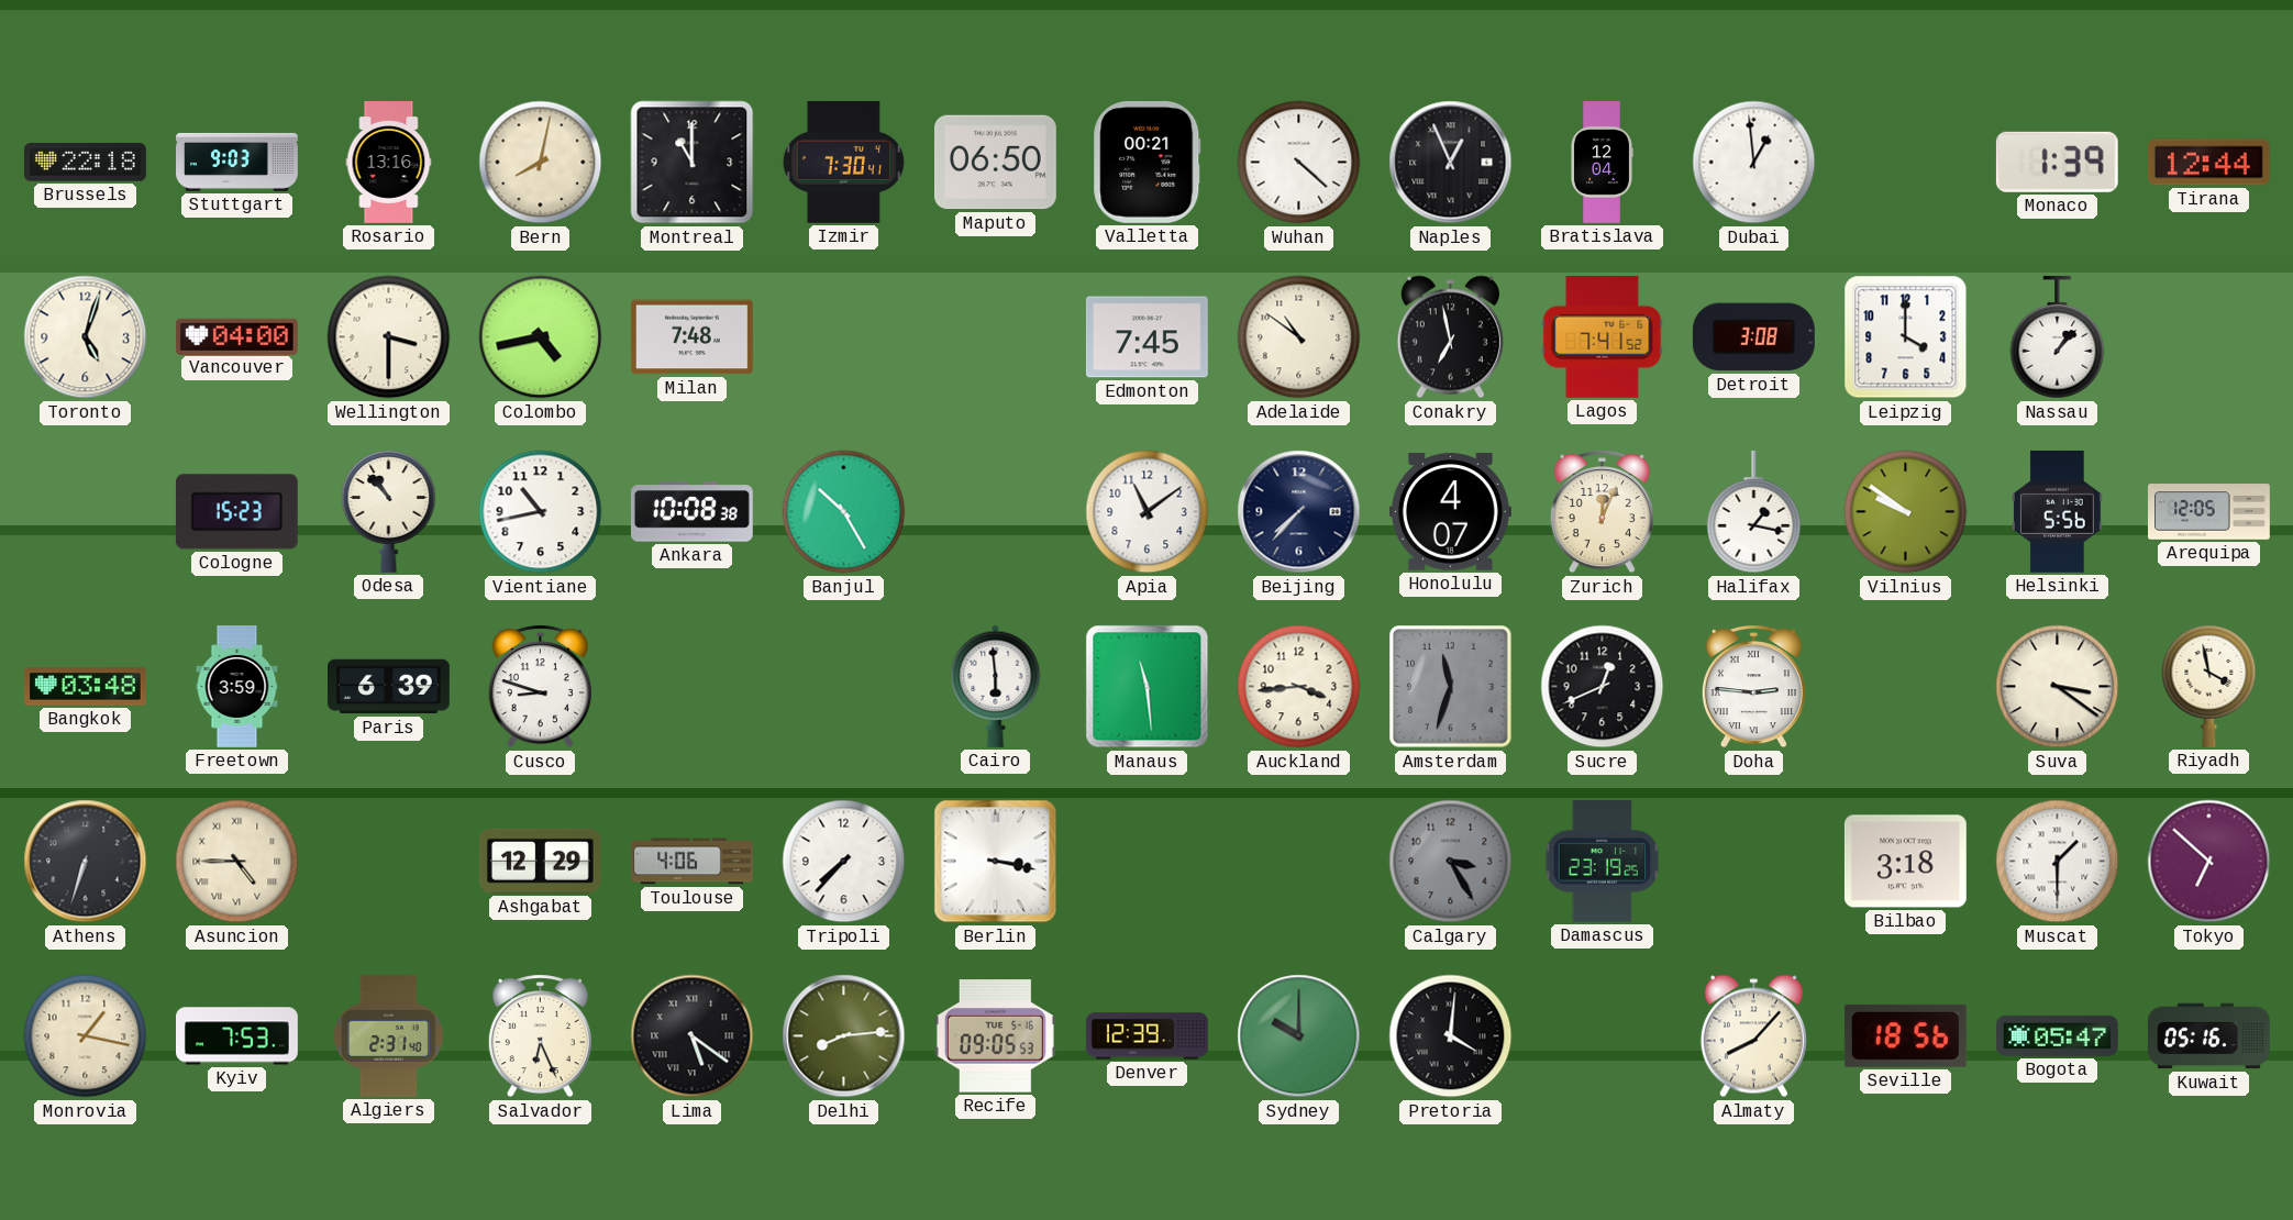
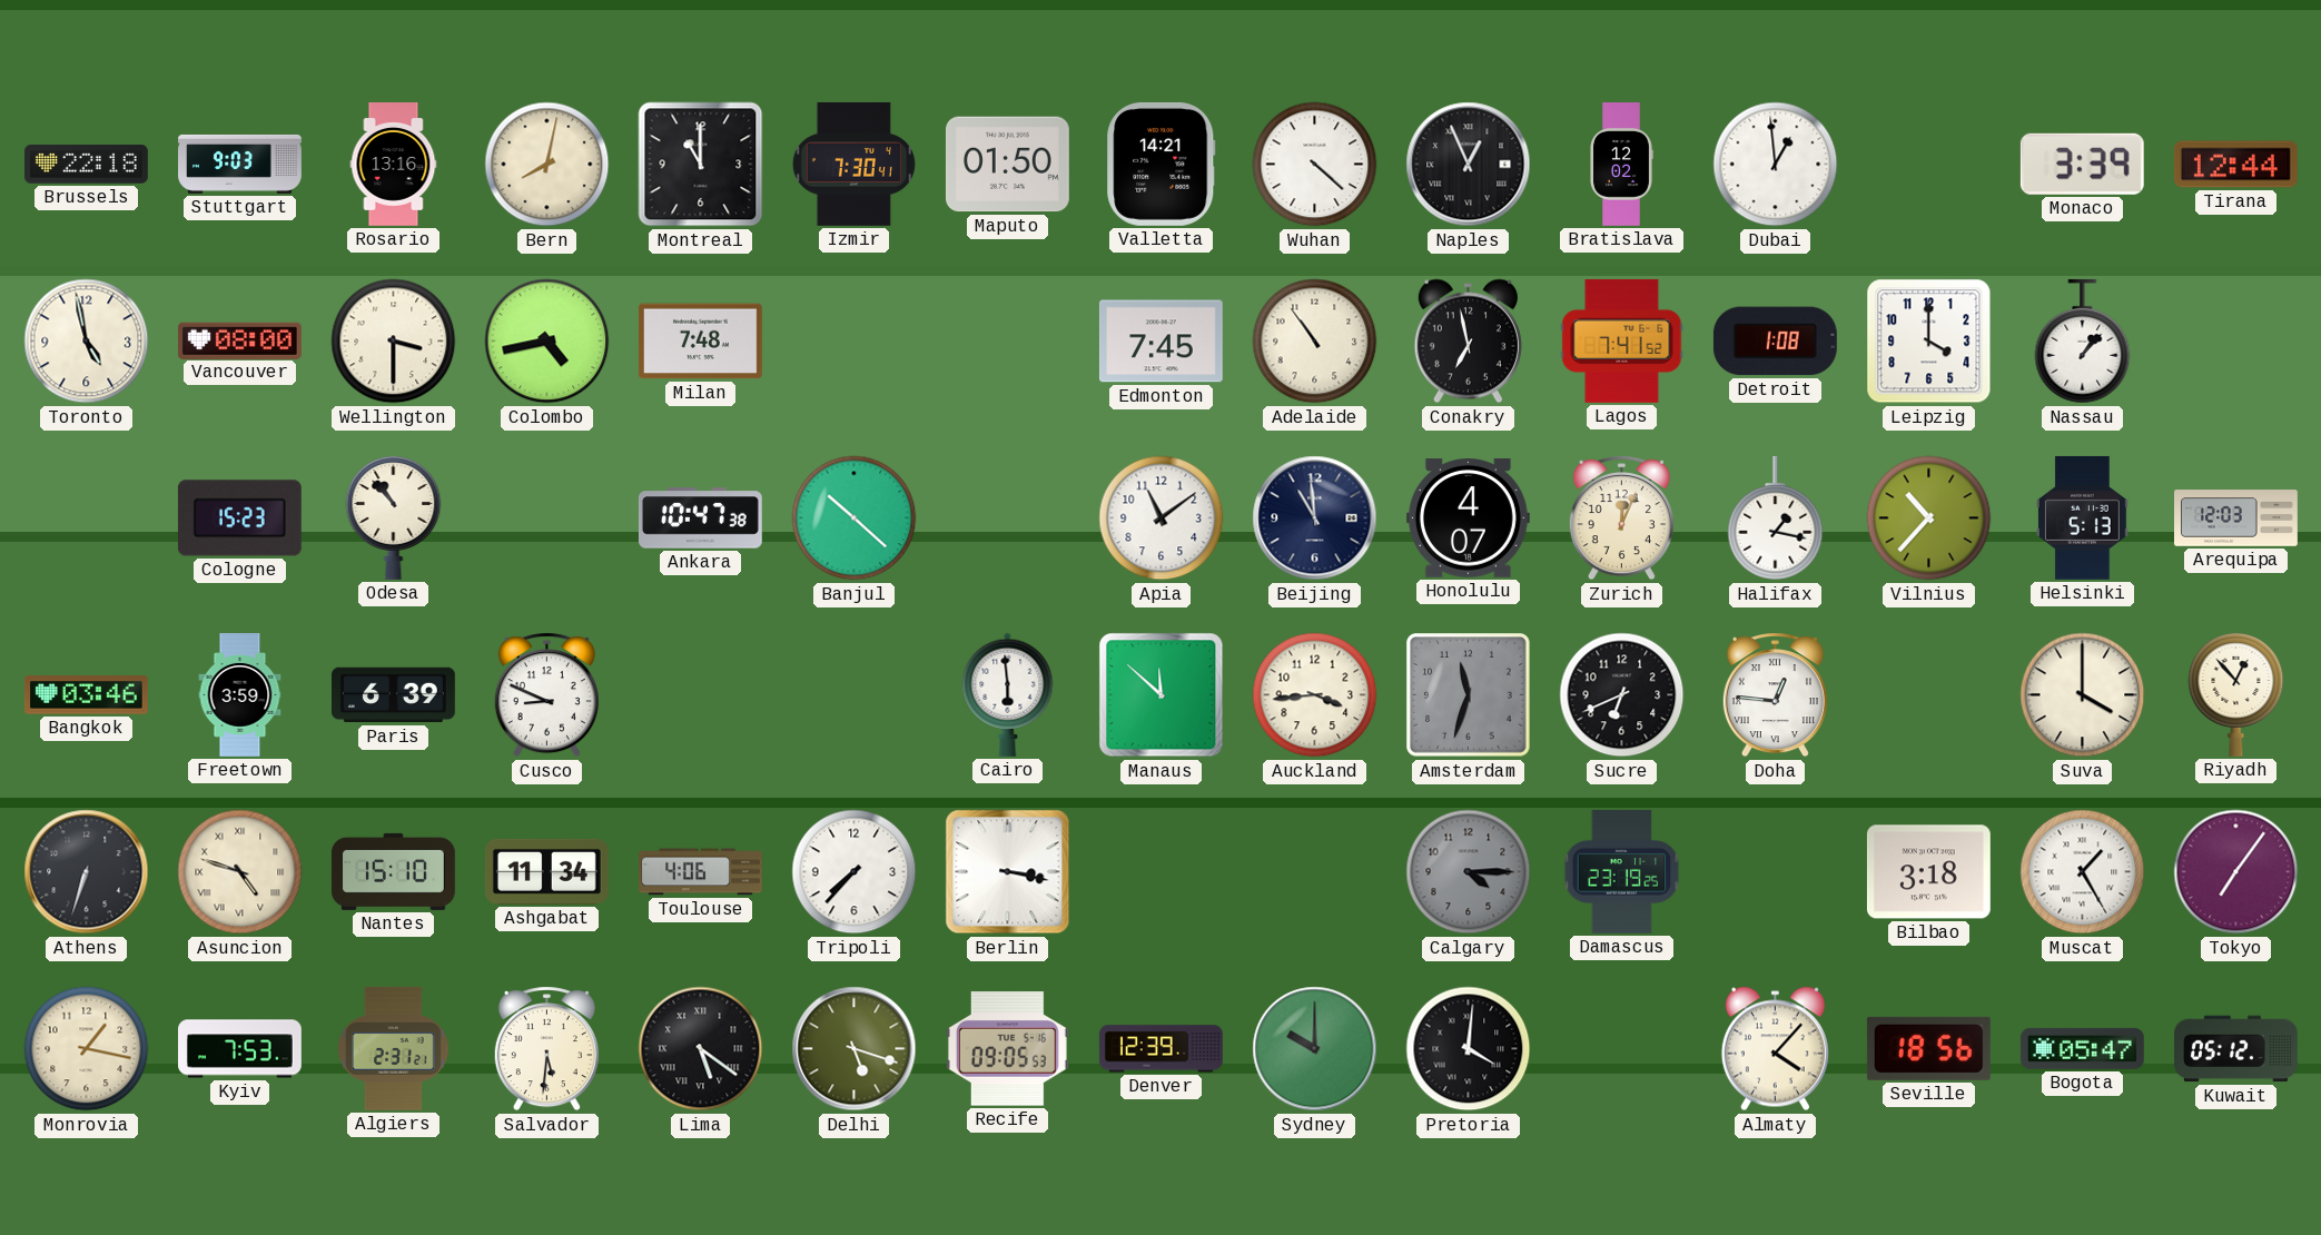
Maputo: 06:50 -> 01:50 (1007, 165)
Valletta: 00:21 -> 14:21 (1162, 164)
Bratislava: 12:04 -> 12:02 (1622, 165)
Monaco: 1:39 -> 3:39 (2082, 164)
Toronto: 5:03 -> 4:58 (87, 342)
Vancouver: 04:00 -> 08:00 (239, 340)
Adelaide: 10:51 -> 10:54 (1315, 342)
Detroit: 3:08 -> 1:08 (1775, 342)
Vientiane: 10:43 -> none (541, 512)
Ankara: 10:08 -> 10:47 (700, 518)
Banjul: 10:25 -> 10:22 (855, 518)
Beijing: 7:37 -> 10:59 (1315, 518)
Vilnius: 9:51 -> 10:37 (1929, 518)
Helsinki: 5:56 -> 5:13 (2082, 517)
Arequipa: 12:05 -> 12:03 (2236, 518)
Bangkok: 03:48 -> 03:46 (86, 695)
Cusco: 8:48 -> 8:49 (546, 695)
Manaus: 11:29 -> 11:52 (1162, 695)
Sucre: 12:41 -> 6:41 (1622, 695)
Doha: 2:46 -> 12:46 (1775, 695)
Suva: 3:21 -> 4:00 (2083, 695)
Riyadh: 3:58 -> 12:53 (2236, 694)
Asuncion: 4:45 -> 4:48 (240, 872)
Nantes: none -> 15:10 (393, 871)
Ashgabat: 12:29 -> 11:34 (546, 871)
Calgary: 3:25 -> 4:15 (1469, 872)
Muscat: 1:30 -> 1:25 (2083, 872)
Tokyo: 6:52 -> 7:06 (2236, 872)
Algiers: 2:31:40 -> 2:31:21 (394, 1048)
Salvador: 6:26 -> 5:31 (546, 1049)
Delhi: 8:14 -> 5:18 (855, 1049)
Almaty: 8:07 -> 4:07 (1775, 1049)
Kuwait: 05:16 -> 05:12 (2235, 1049)
